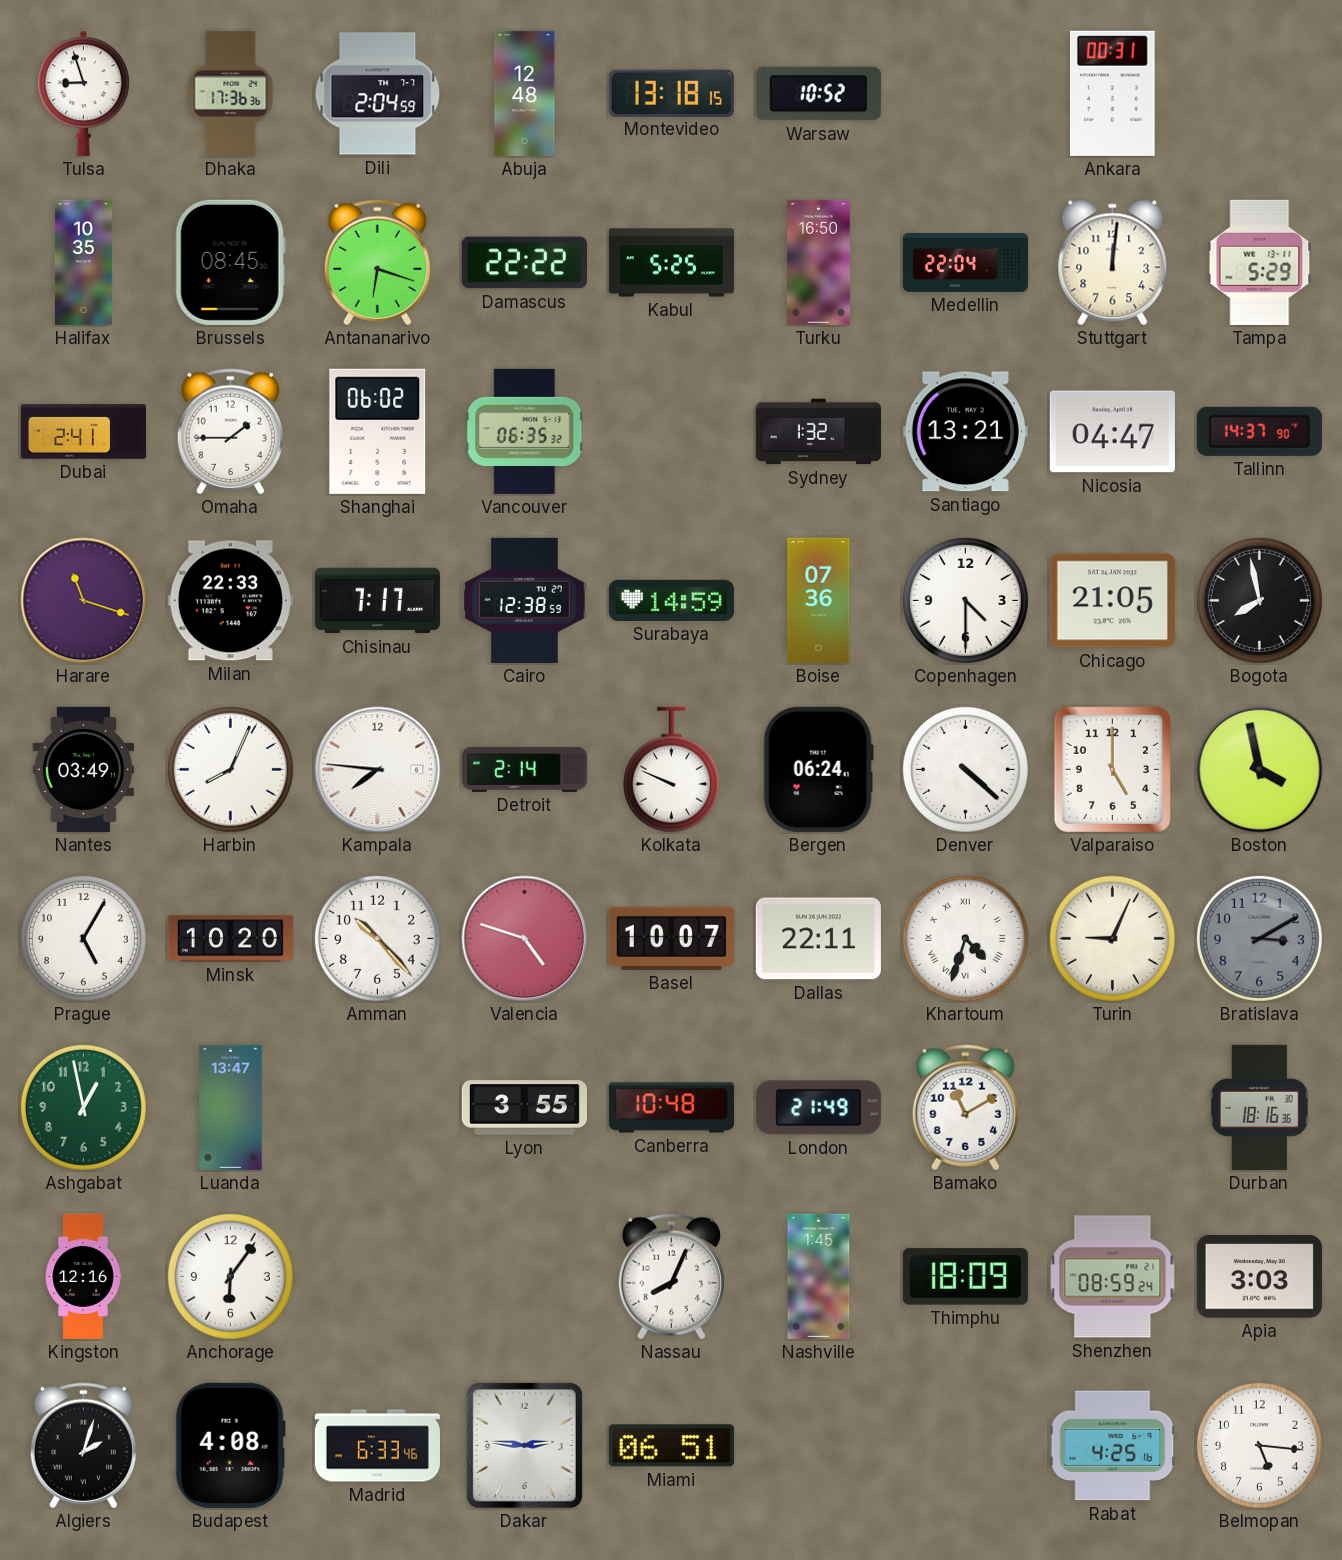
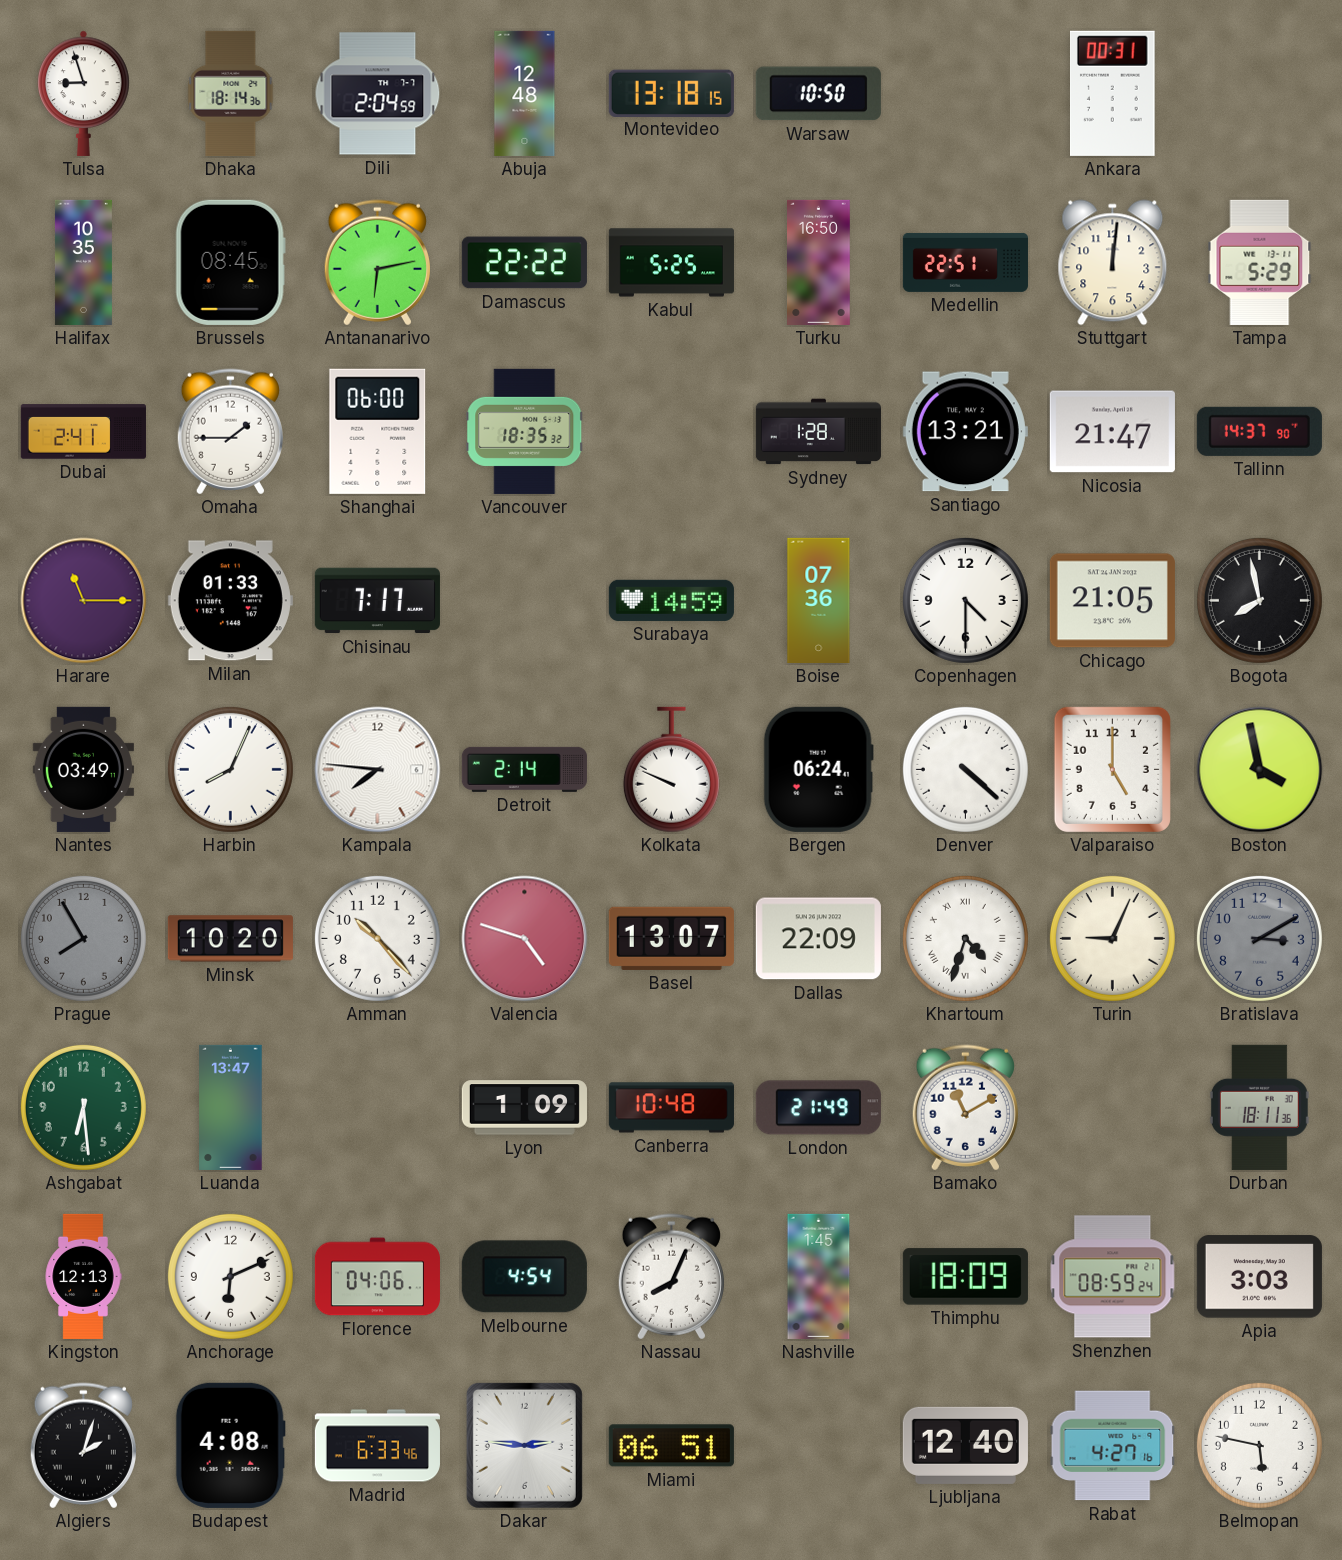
Dhaka: 17:36 -> 18:14 (231, 93)
Warsaw: 10:52 -> 10:50 (818, 94)
Antananarivo: 6:18 -> 6:13 (377, 263)
Medellin: 22:04 -> 22:51 (965, 262)
Shanghai: 06:02 -> 06:00 (378, 431)
Vancouver: 06:35 -> 18:35 (525, 431)
Sydney: 1:32 -> 1:28 (818, 432)
Nicosia: 04:47 -> 21:47 (1112, 432)
Harare: 11:18 -> 11:15 (84, 601)
Milan: 22:33 -> 01:33 (230, 601)
Cairo: 12:38 -> none (525, 600)
Prague: 5:05 -> 7:55 (83, 938)
Prague dial: white -> grey (83, 938)
Basel: 10:07 -> 13:07 (671, 938)
Dallas: 22:11 -> 22:09 (818, 939)
Ashgabat: 12:58 -> 6:29 (83, 1107)
Lyon: 3:55 -> 1:09 (524, 1108)
Durban: 18:16 -> 18:11 (1259, 1107)
Kingston: 12:16 -> 12:13 (83, 1276)
Anchorage: 6:06 -> 6:11 (230, 1276)
Florence: none -> 04:06 (377, 1277)
Melbourne: none -> 4:54 (524, 1277)
Ljubljana: none -> 12:40 (965, 1445)
Rabat: 4:25 -> 4:27 (1113, 1446)
Belmopan: 5:16 -> 5:47 (1259, 1445)
